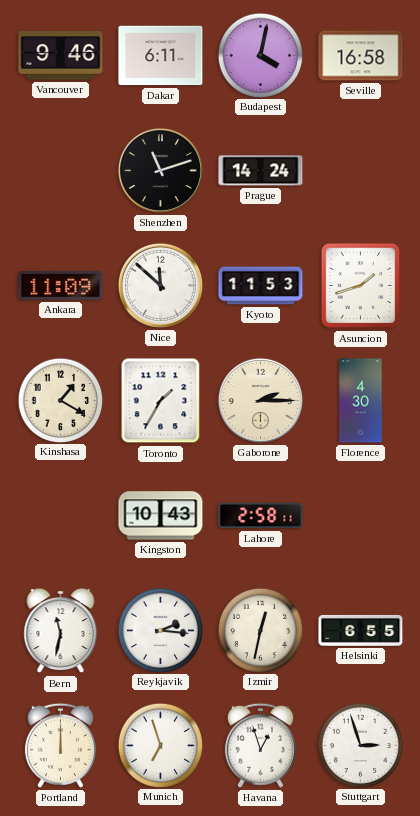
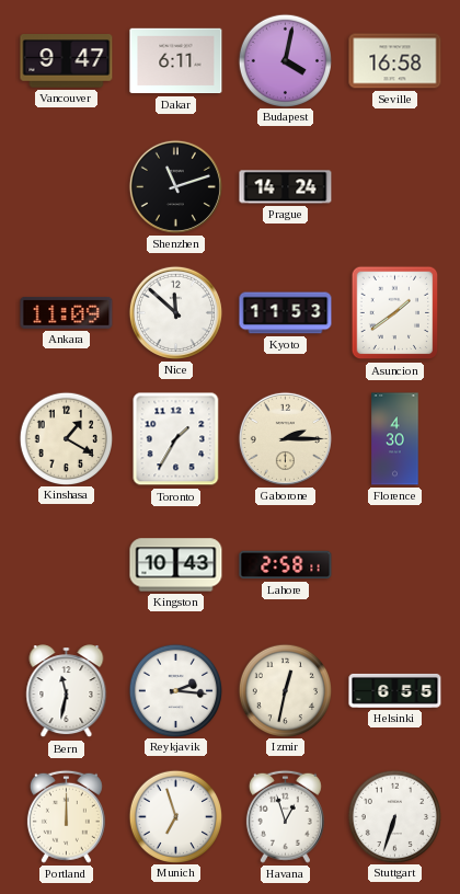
Vancouver: 9:46 -> 9:47 (67, 61)
Asuncion: 1:42 -> 1:39 (395, 313)
Stuttgart: 2:57 -> 6:33 (394, 816)
